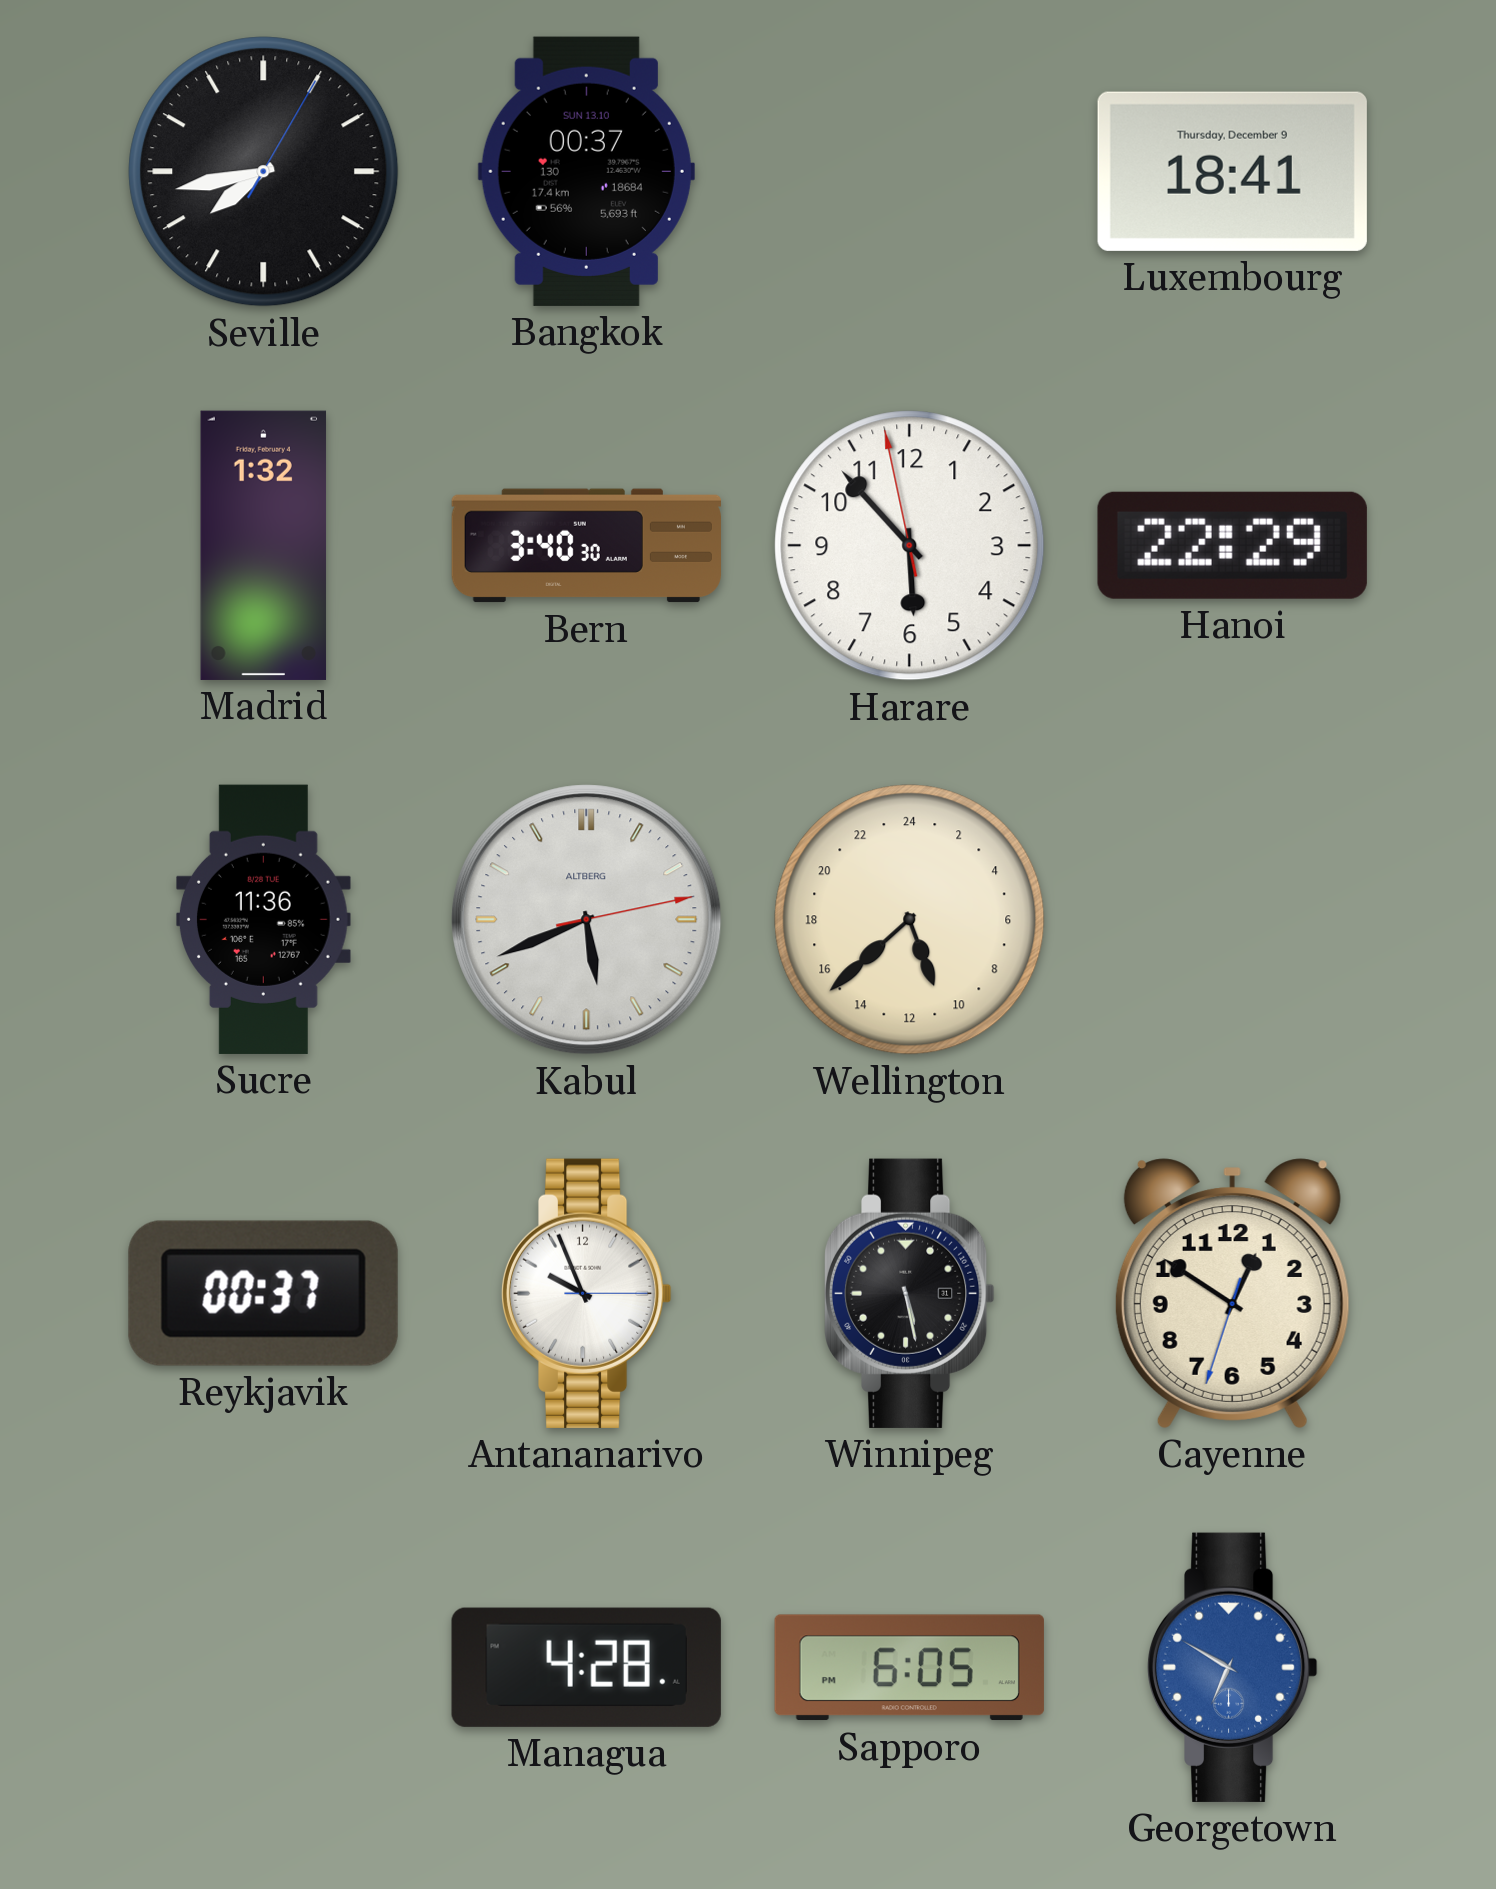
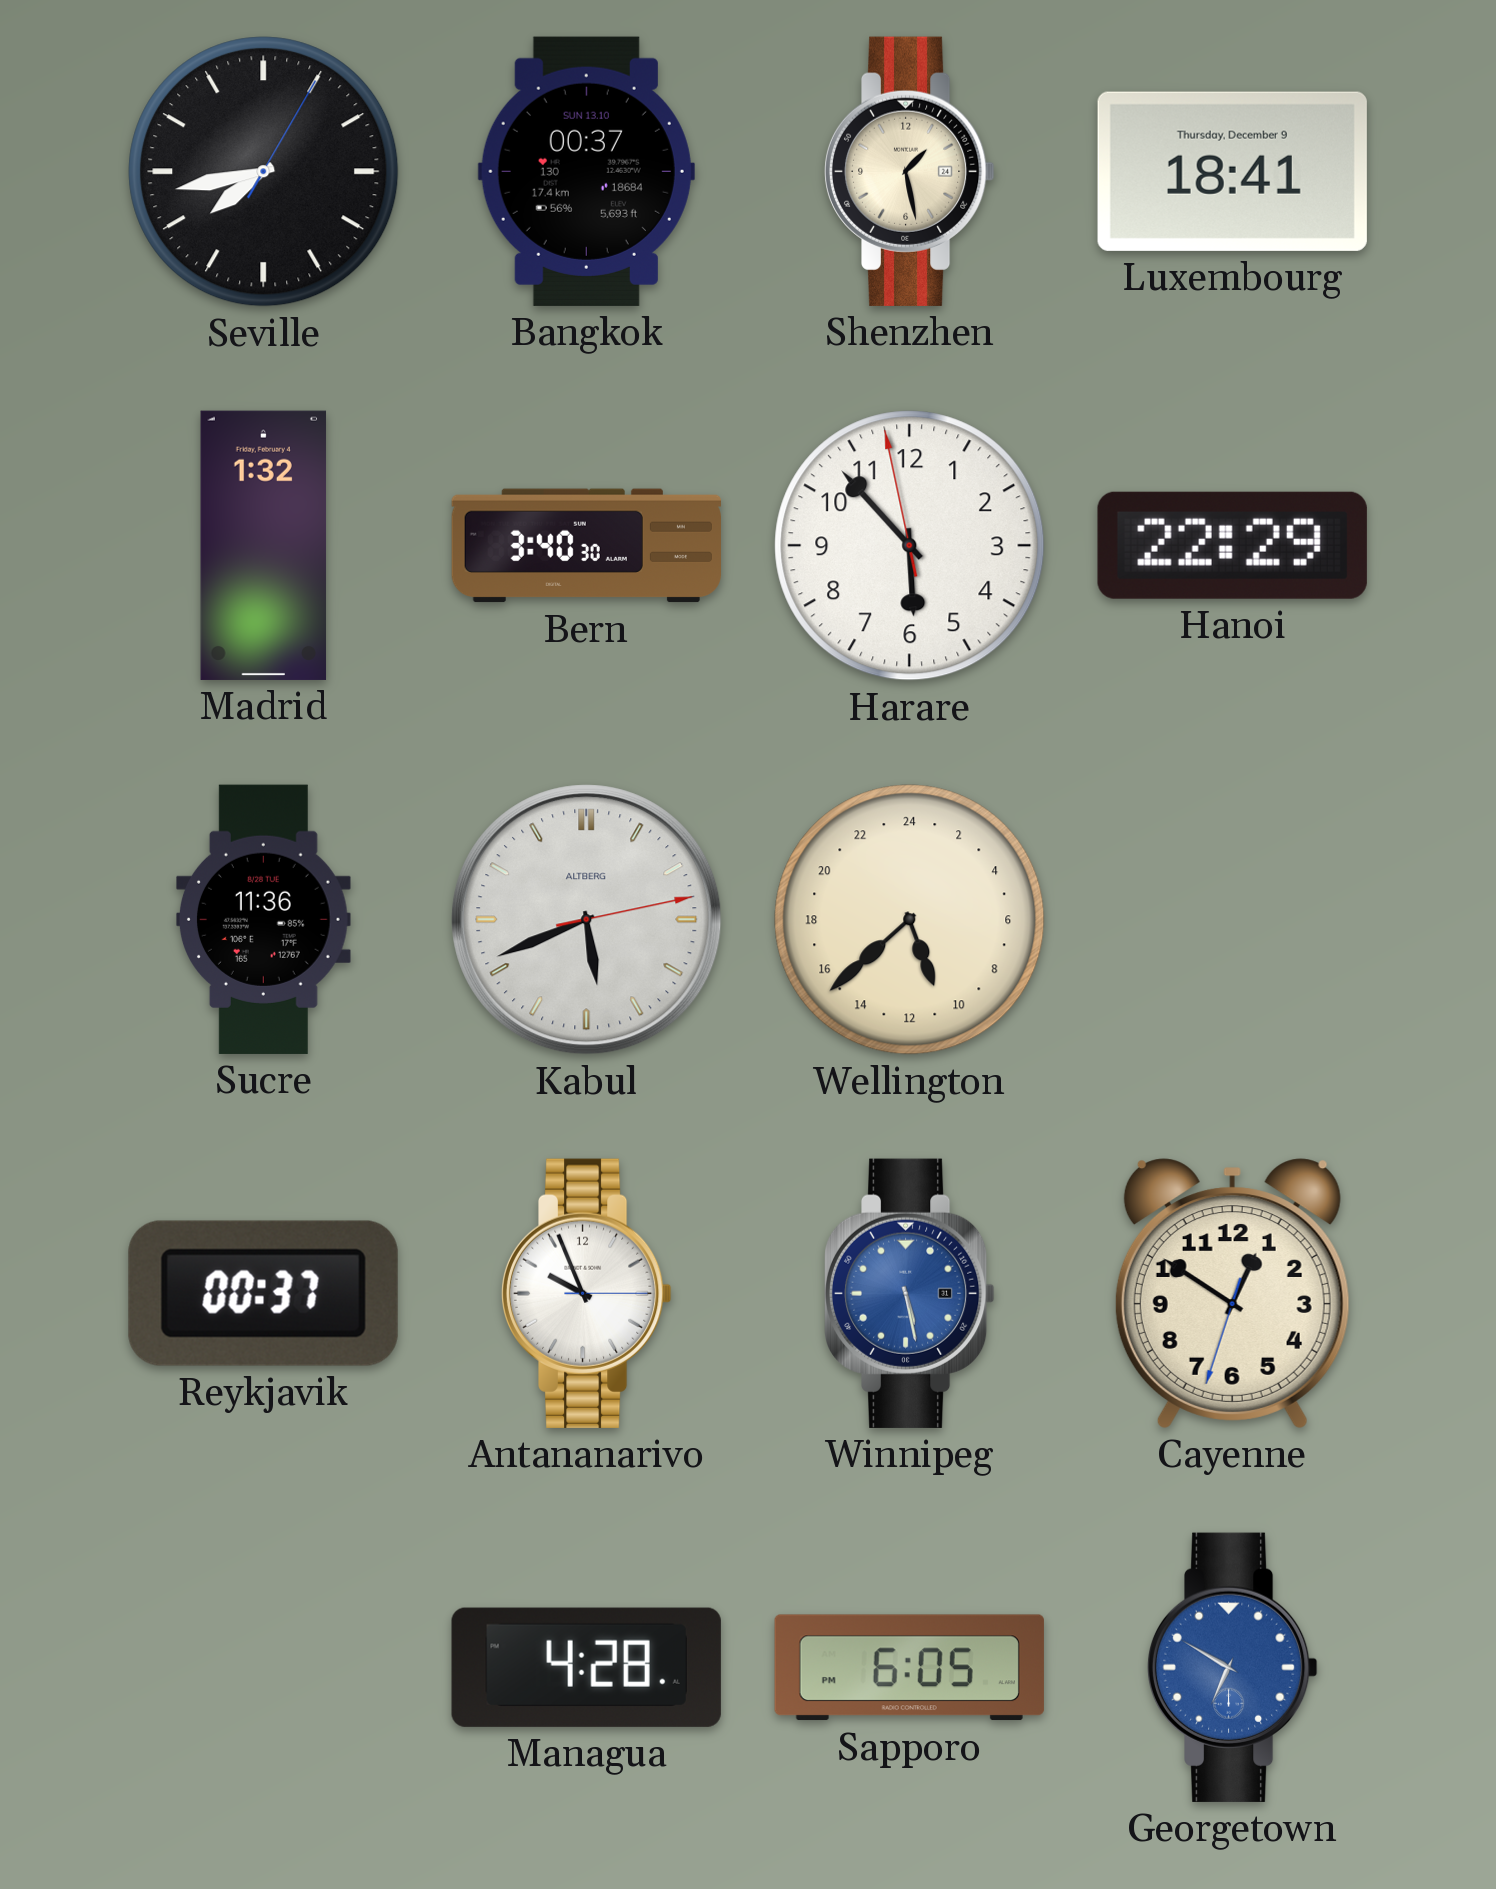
Shenzhen: none -> 1:28 (909, 171)
Winnipeg dial: black -> blue (909, 1293)
